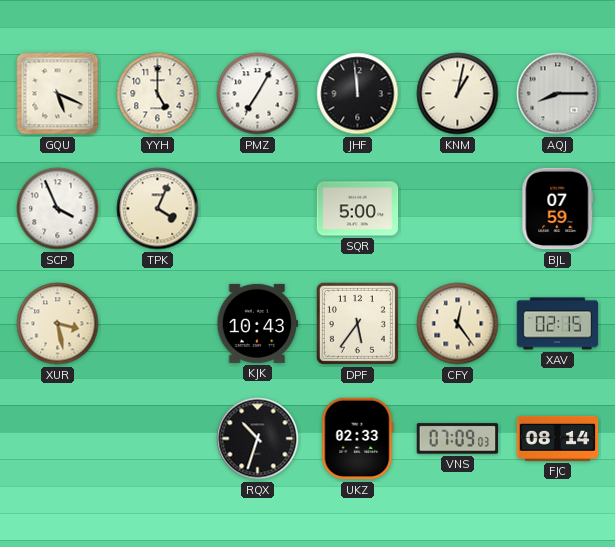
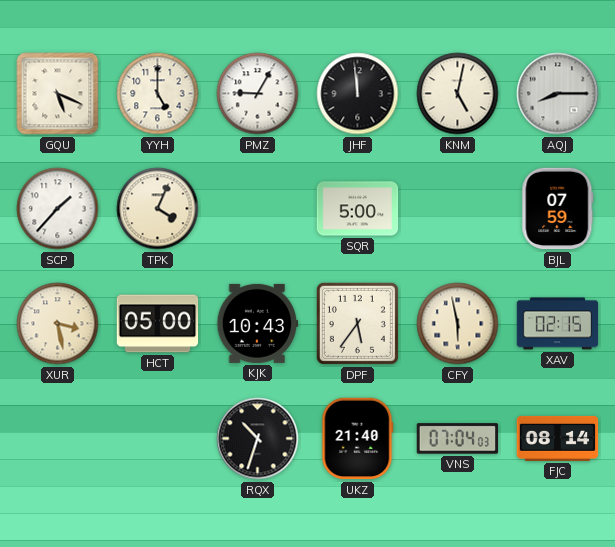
PMZ: 7:05 -> 9:05 (258, 94)
KNM: 1:02 -> 5:02 (458, 94)
SCP: 3:56 -> 1:37 (58, 209)
HCT: none -> 05:00 (158, 324)
CFY: 12:24 -> 5:58 (458, 324)
UKZ: 02:33 -> 21:40 (358, 439)
VNS: 07:09 -> 07:04 (458, 439)
